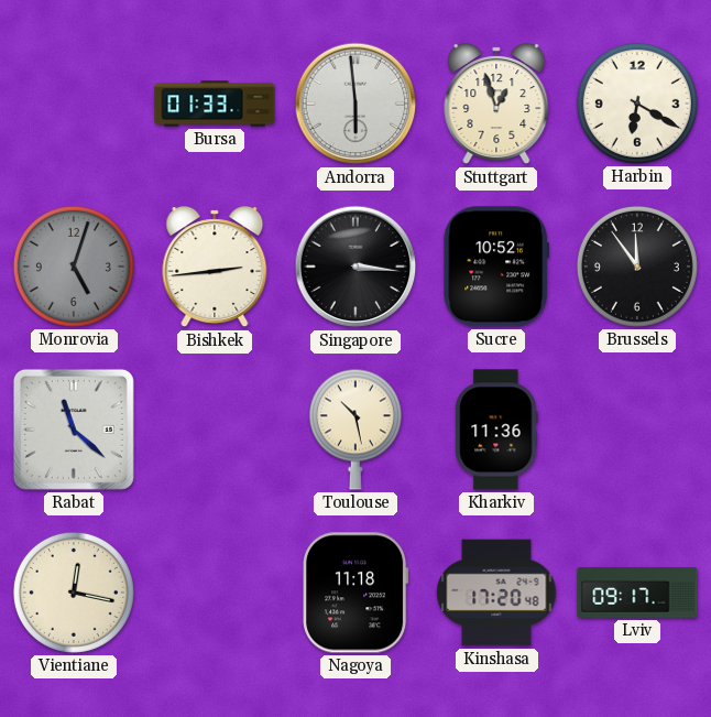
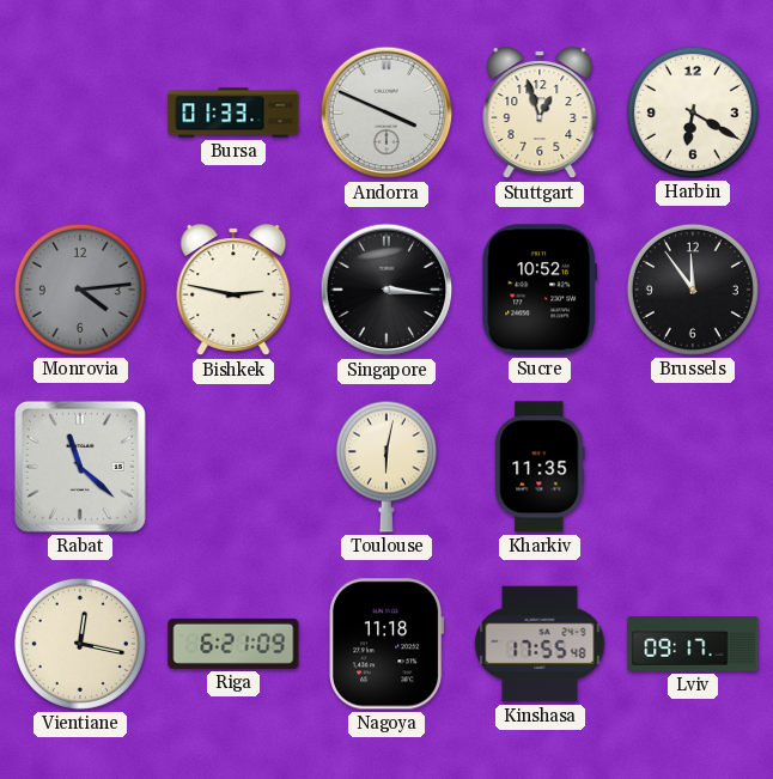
Andorra: 5:59 -> 3:49 (386, 112)
Monrovia: 5:03 -> 4:14 (80, 290)
Bishkek: 2:44 -> 2:47 (233, 291)
Toulouse: 10:28 -> 6:02 (386, 467)
Kharkiv: 11:36 -> 11:35 (540, 467)
Riga: none -> 6:21 (233, 644)
Kinshasa: 17:20 -> 17:55 (540, 644)
